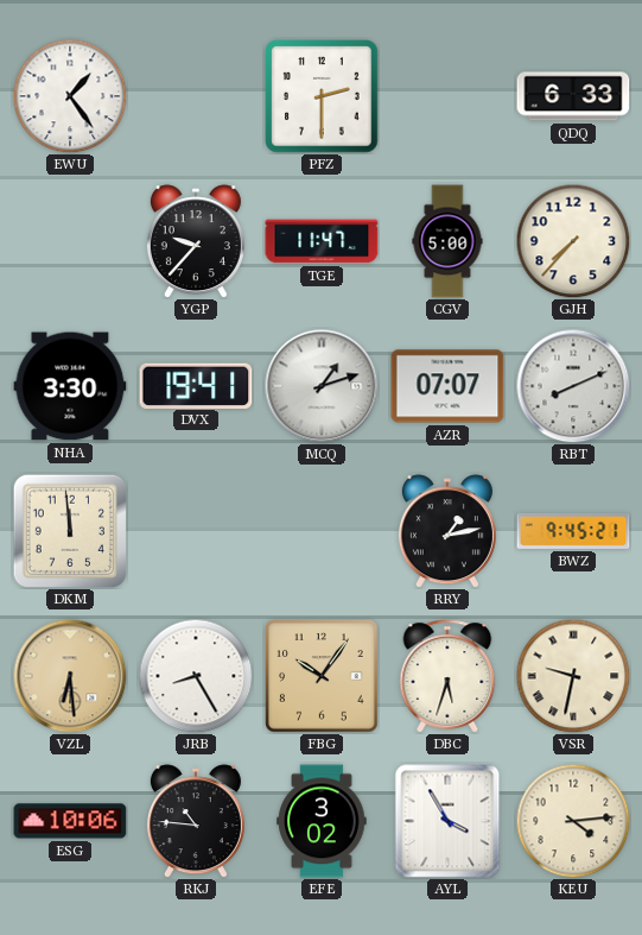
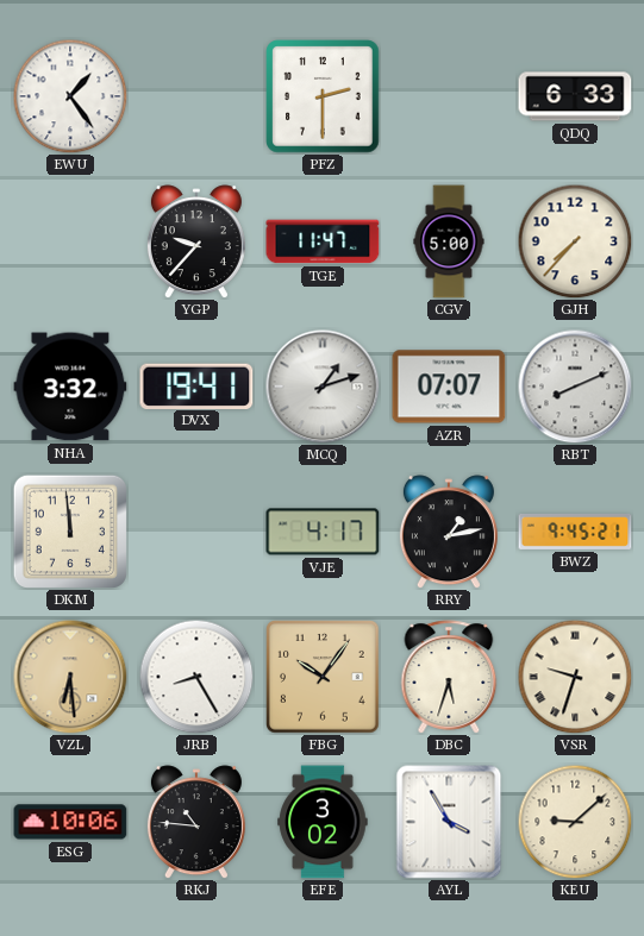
NHA: 3:30 -> 3:32 (70, 387)
VJE: none -> 4:17 (323, 532)
VSR: 9:32 -> 9:33 (575, 677)
KEU: 4:14 -> 9:08 (575, 822)
